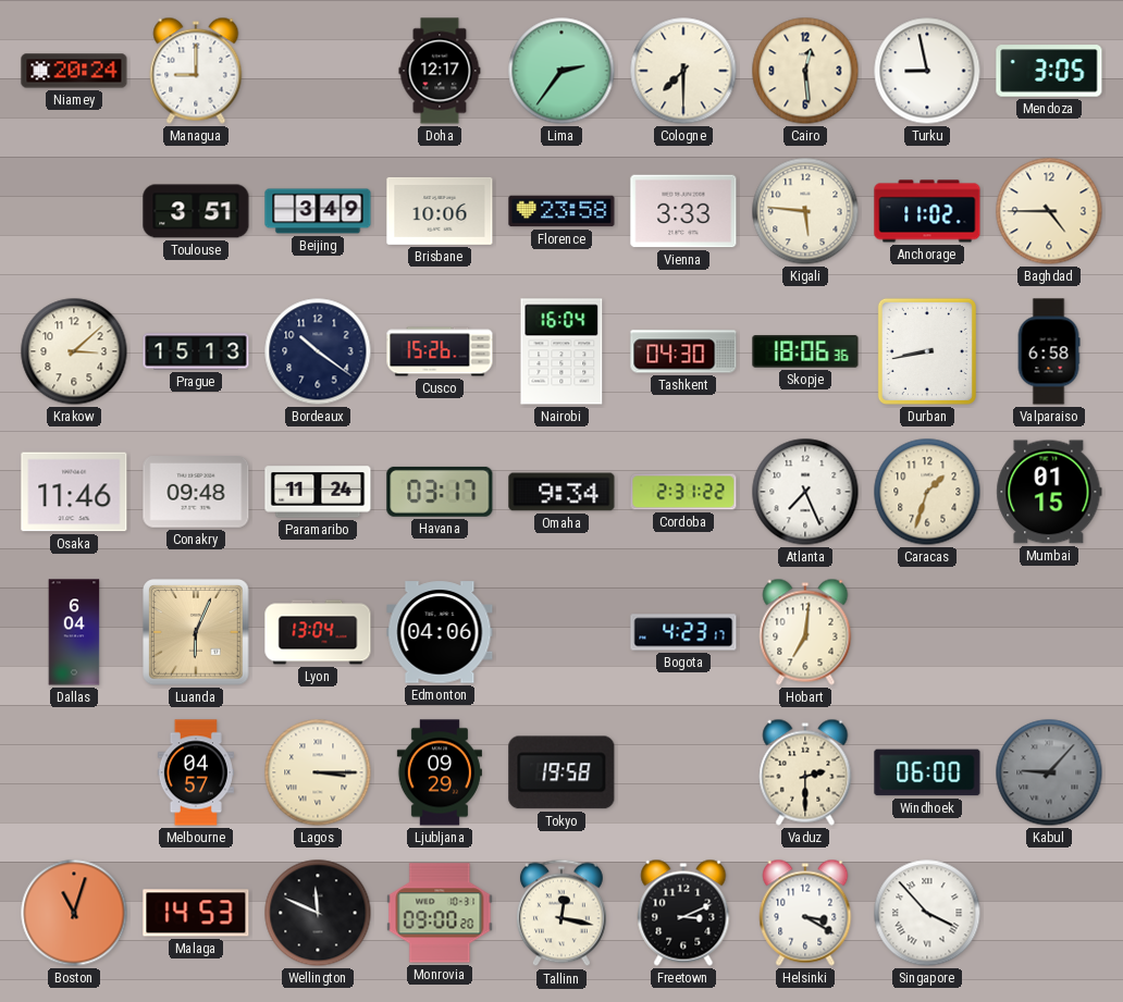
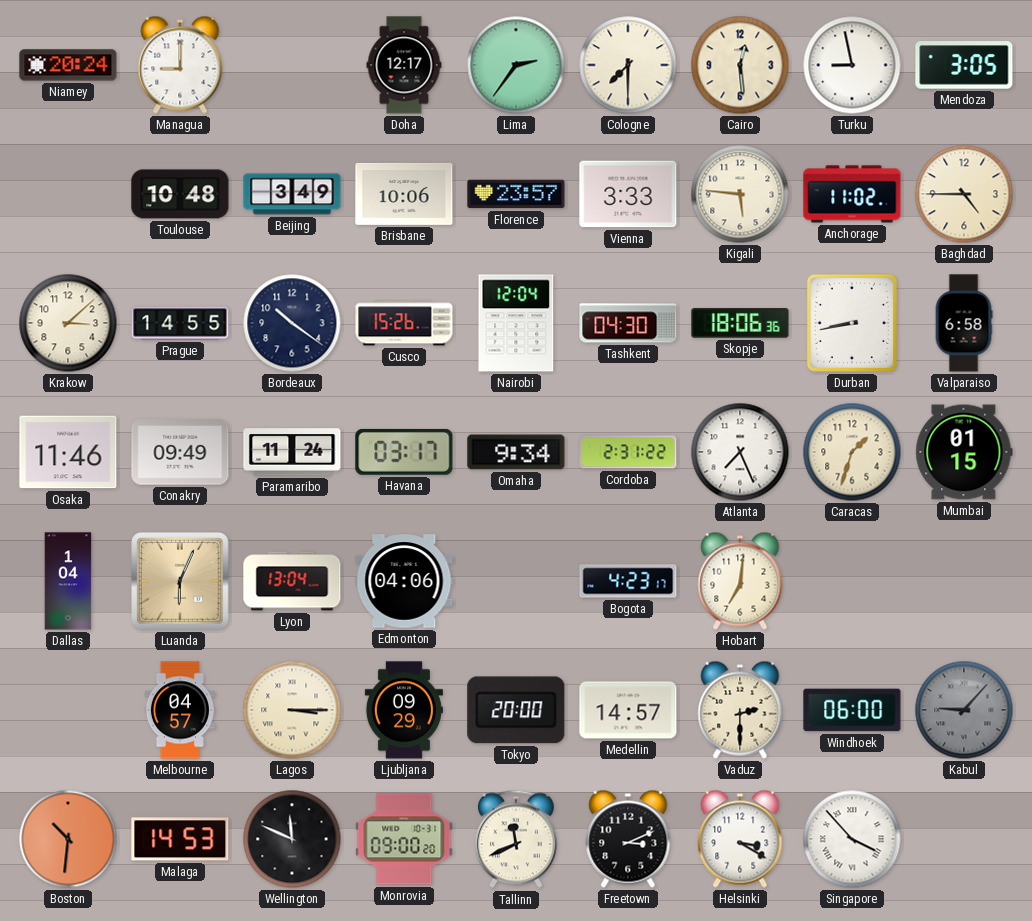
Toulouse: 3:51 -> 10:48 (180, 194)
Florence: 23:58 -> 23:57 (516, 194)
Prague: 15:13 -> 14:55 (180, 323)
Nairobi: 16:04 -> 12:04 (516, 323)
Conakry: 09:48 -> 09:49 (180, 452)
Dallas: 6:04 -> 1:04 (68, 581)
Tokyo: 19:58 -> 20:00 (516, 710)
Medellin: none -> 14:57 (628, 710)
Boston: 11:03 -> 10:31 (68, 839)
Tallinn: 12:17 -> 11:41 (516, 839)
